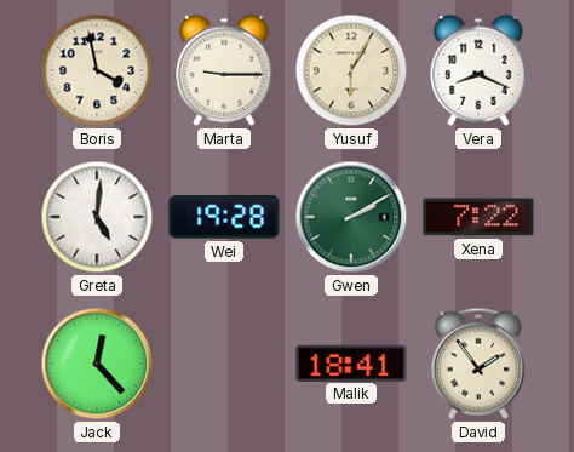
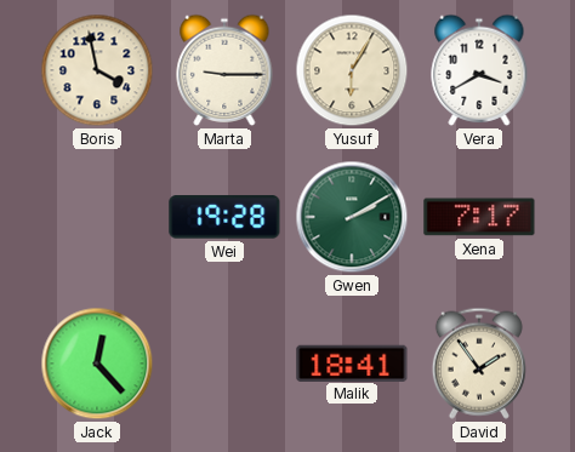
Vera: 8:19 -> 3:40 (479, 70)
Greta: 5:01 -> none (97, 217)
Xena: 7:22 -> 7:17 (479, 217)
